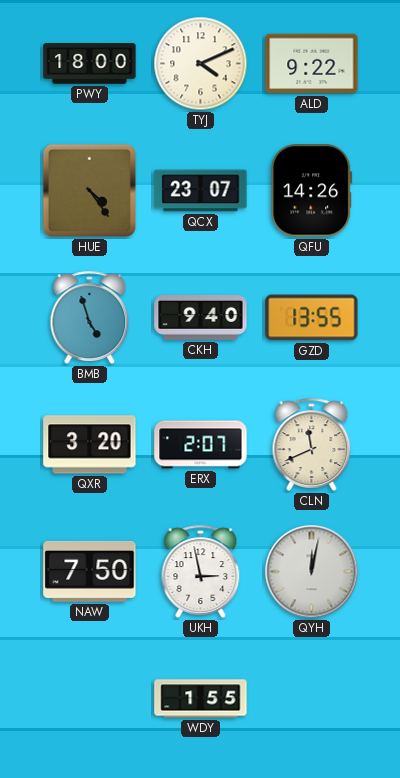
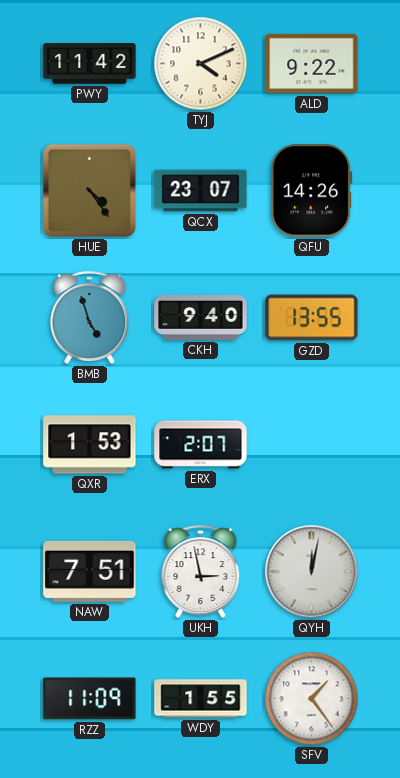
PWY: 18:00 -> 11:42 (90, 64)
QXR: 3:20 -> 1:53 (90, 445)
CLN: 11:41 -> none (312, 444)
NAW: 7:50 -> 7:51 (90, 571)
RZZ: none -> 11:09 (90, 699)
SFV: none -> 1:24 (312, 699)
